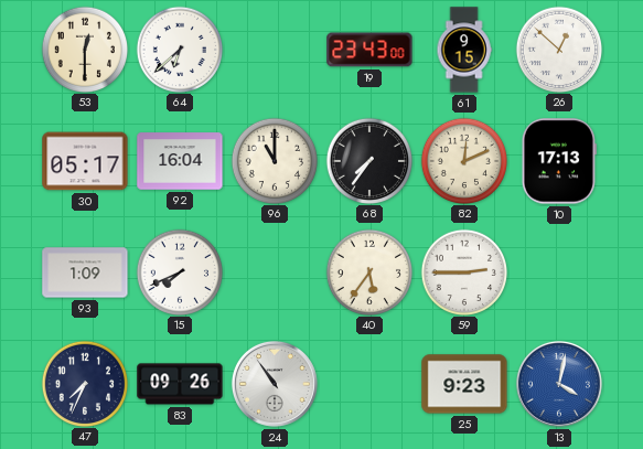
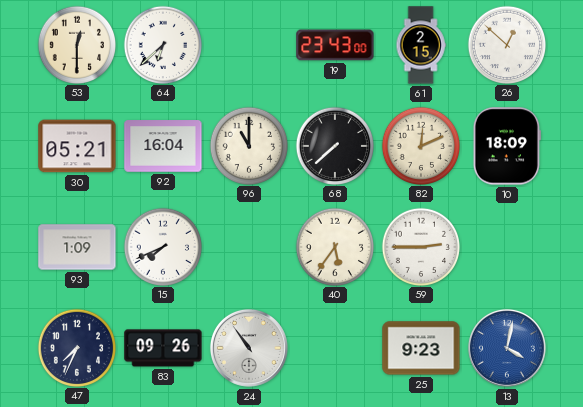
61: 9:15 -> 2:15 (421, 45)
30: 05:17 -> 05:21 (77, 146)
68: 7:36 -> 7:38 (334, 145)
10: 17:13 -> 18:09 (507, 146)
